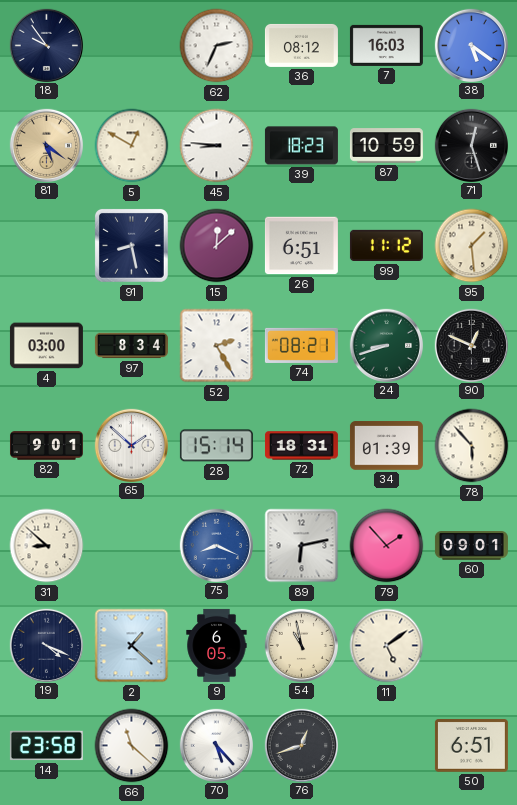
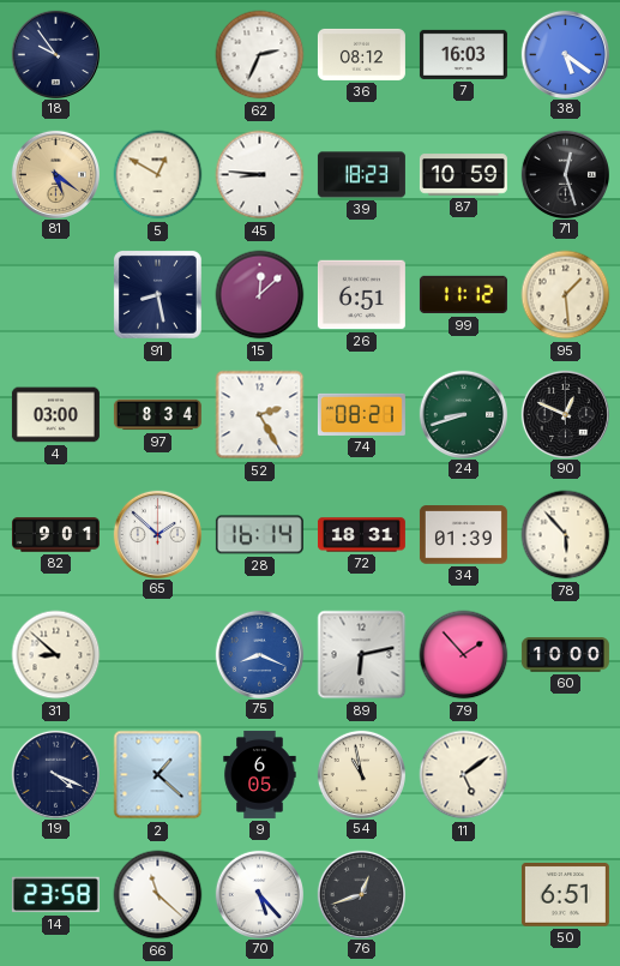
28: 15:14 -> 16:14 (259, 535)
60: 09:01 -> 10:00 (565, 655)
